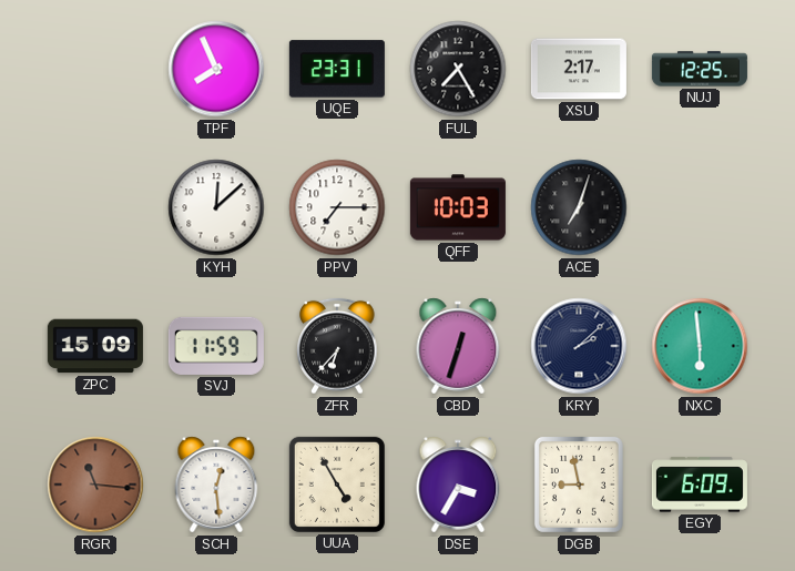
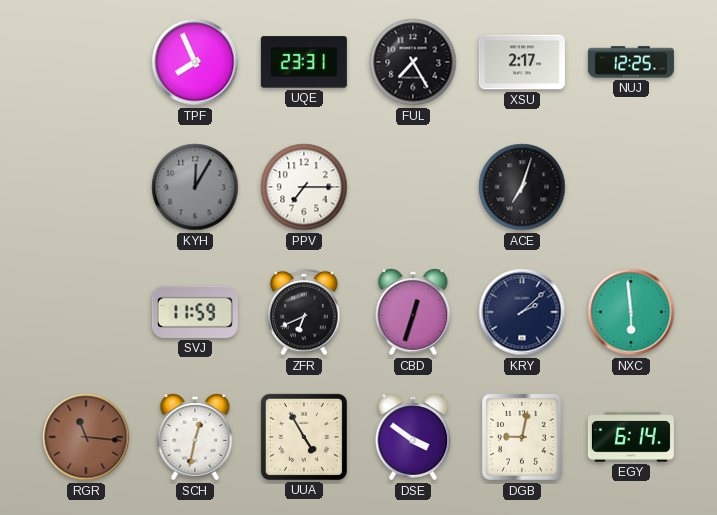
KYH: 12:08 -> 12:05 (195, 187)
KYH dial: white -> grey (195, 187)
QFF: 10:03 -> none (458, 207)
ZPC: 15:09 -> none (95, 346)
ZFR: 6:37 -> 6:41 (304, 312)
SCH: 12:29 -> 12:32 (195, 437)
DSE: 3:35 -> 3:51 (413, 437)
DGB: 8:58 -> 9:02 (522, 437)
EGY: 6:09 -> 6:14 (631, 437)
